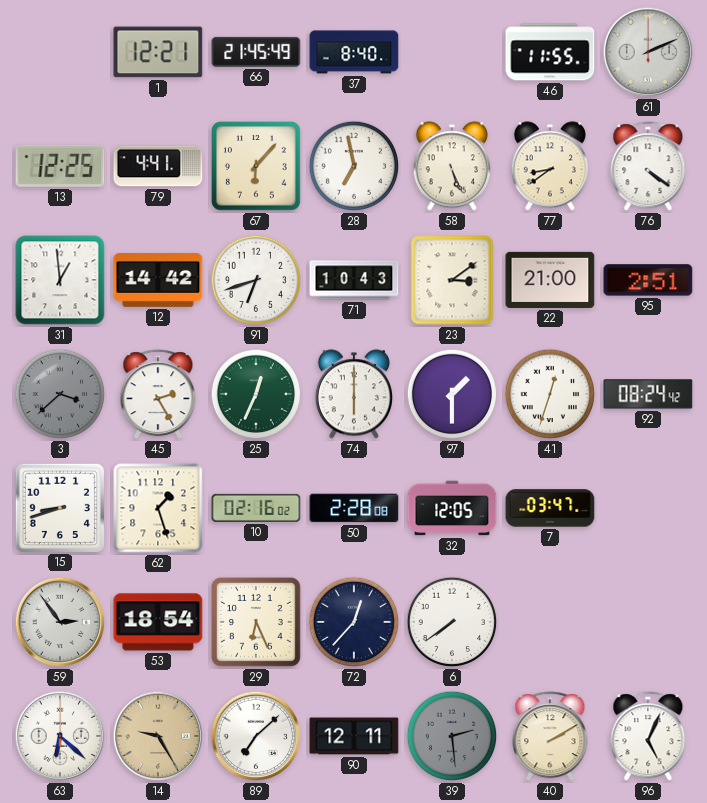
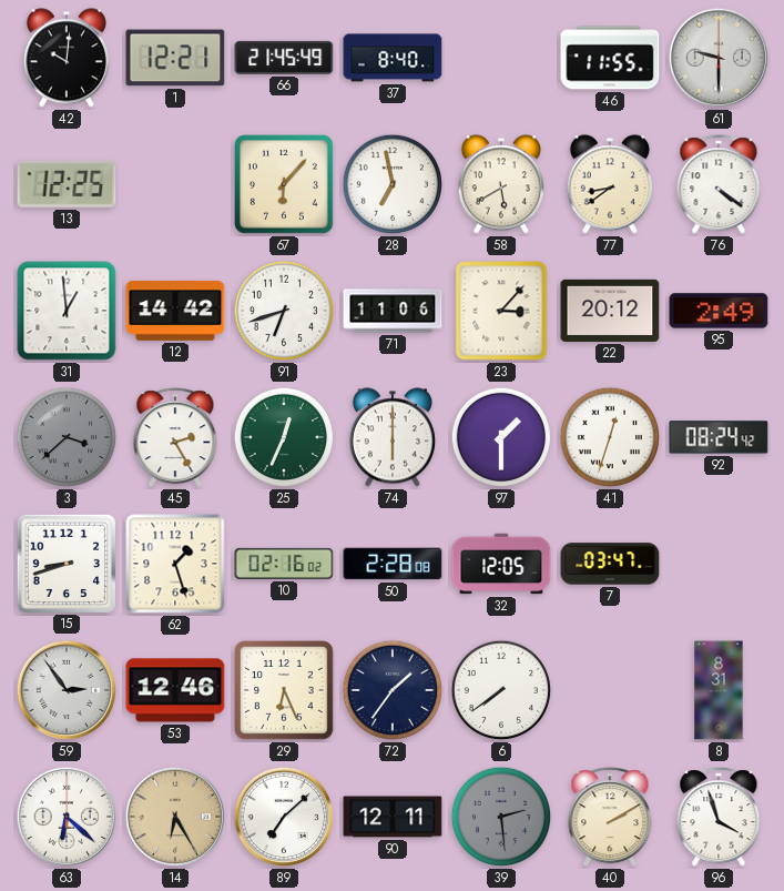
42: none -> 10:01 (67, 58)
61: 2:11 -> 9:30 (719, 58)
79: 4:41 -> none (158, 166)
58: 5:26 -> 5:40 (501, 184)
71: 10:43 -> 11:06 (393, 311)
23: 3:09 -> 3:07 (501, 311)
22: 21:00 -> 20:12 (610, 311)
95: 2:51 -> 2:49 (719, 311)
53: 18:54 -> 12:46 (175, 690)
72: 12:37 -> 1:36 (393, 690)
8: none -> 8:31 (719, 690)
14: 9:25 -> 6:25 (175, 817)
96: 5:04 -> 3:57 (719, 818)
